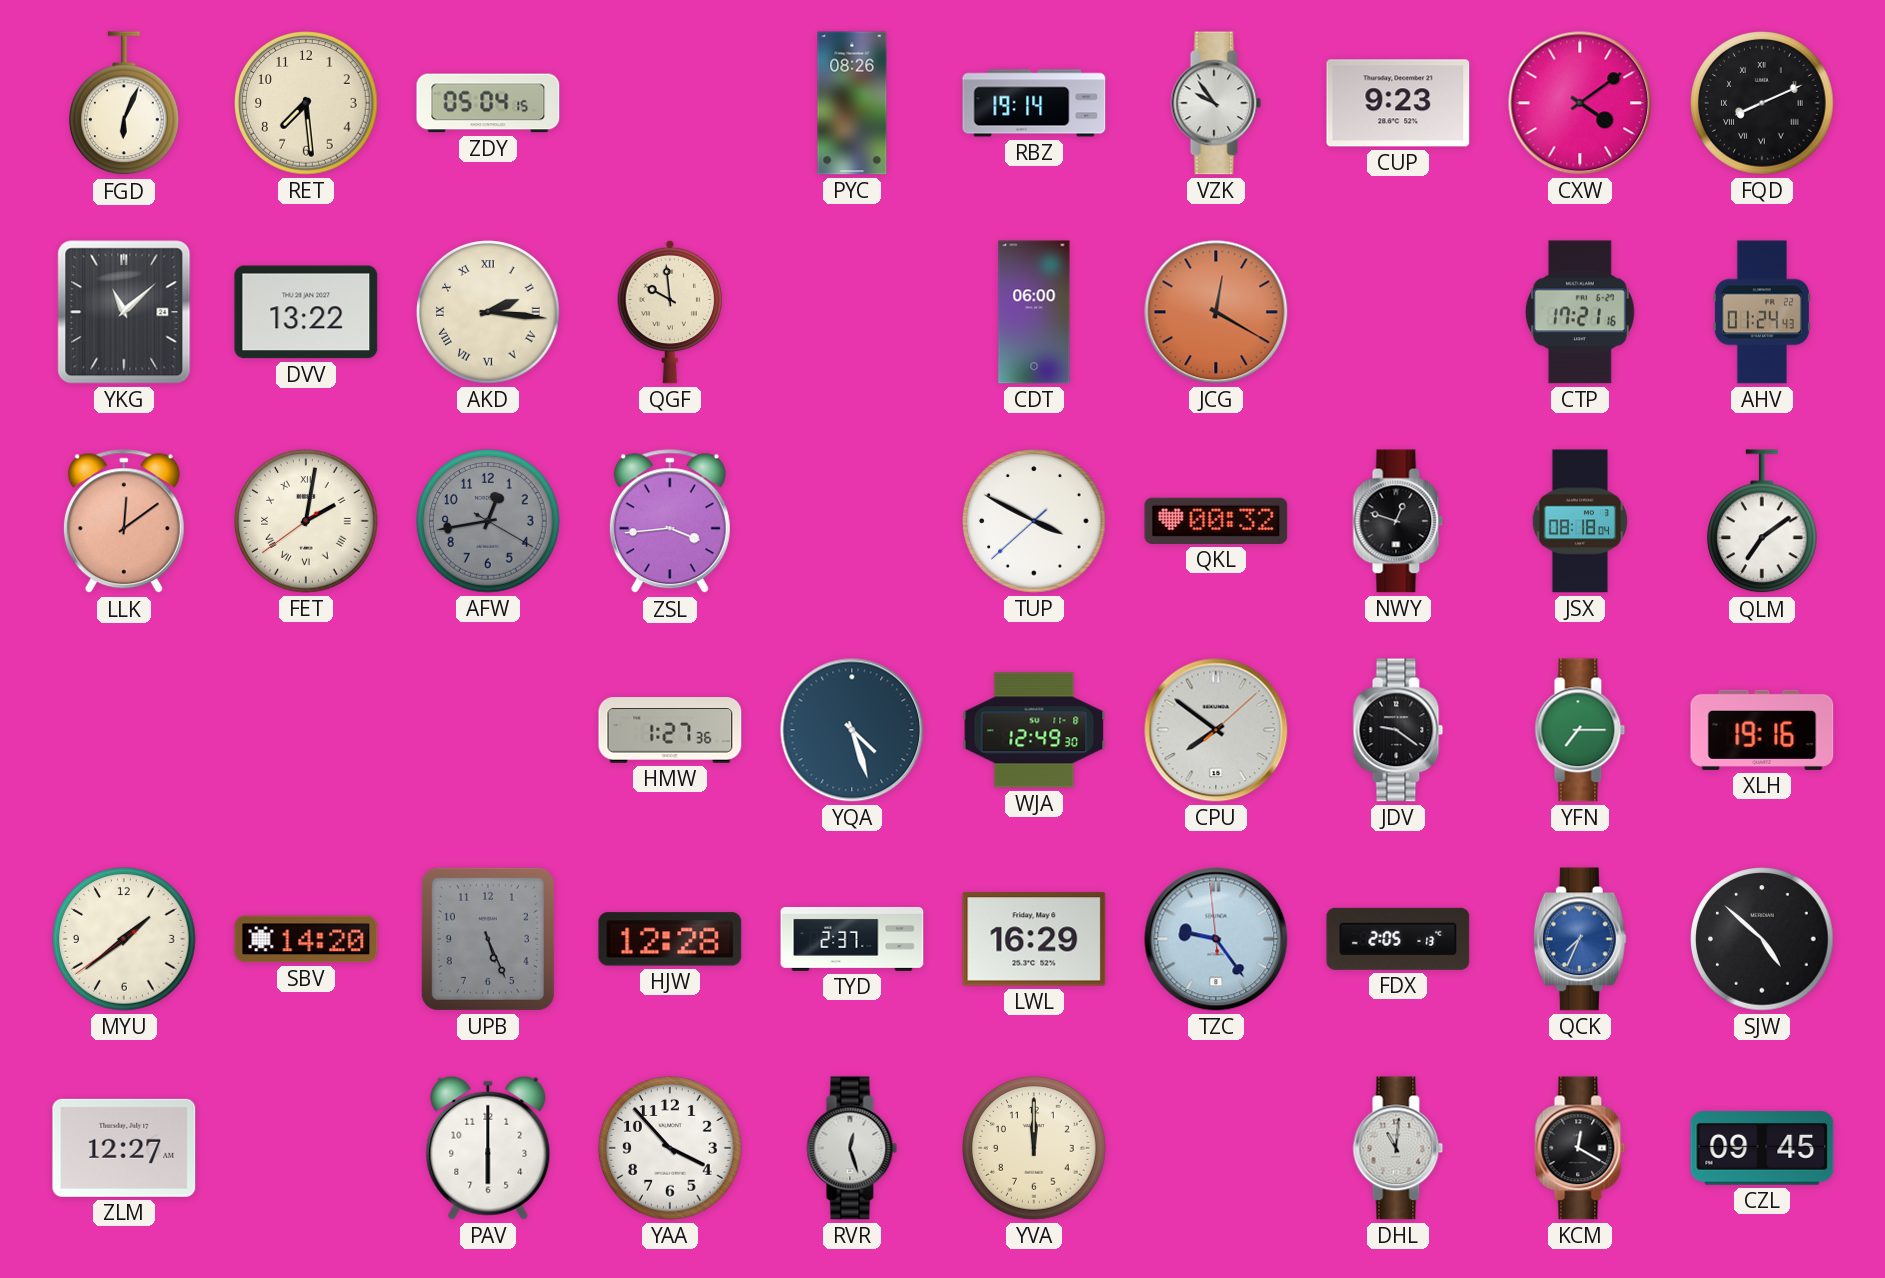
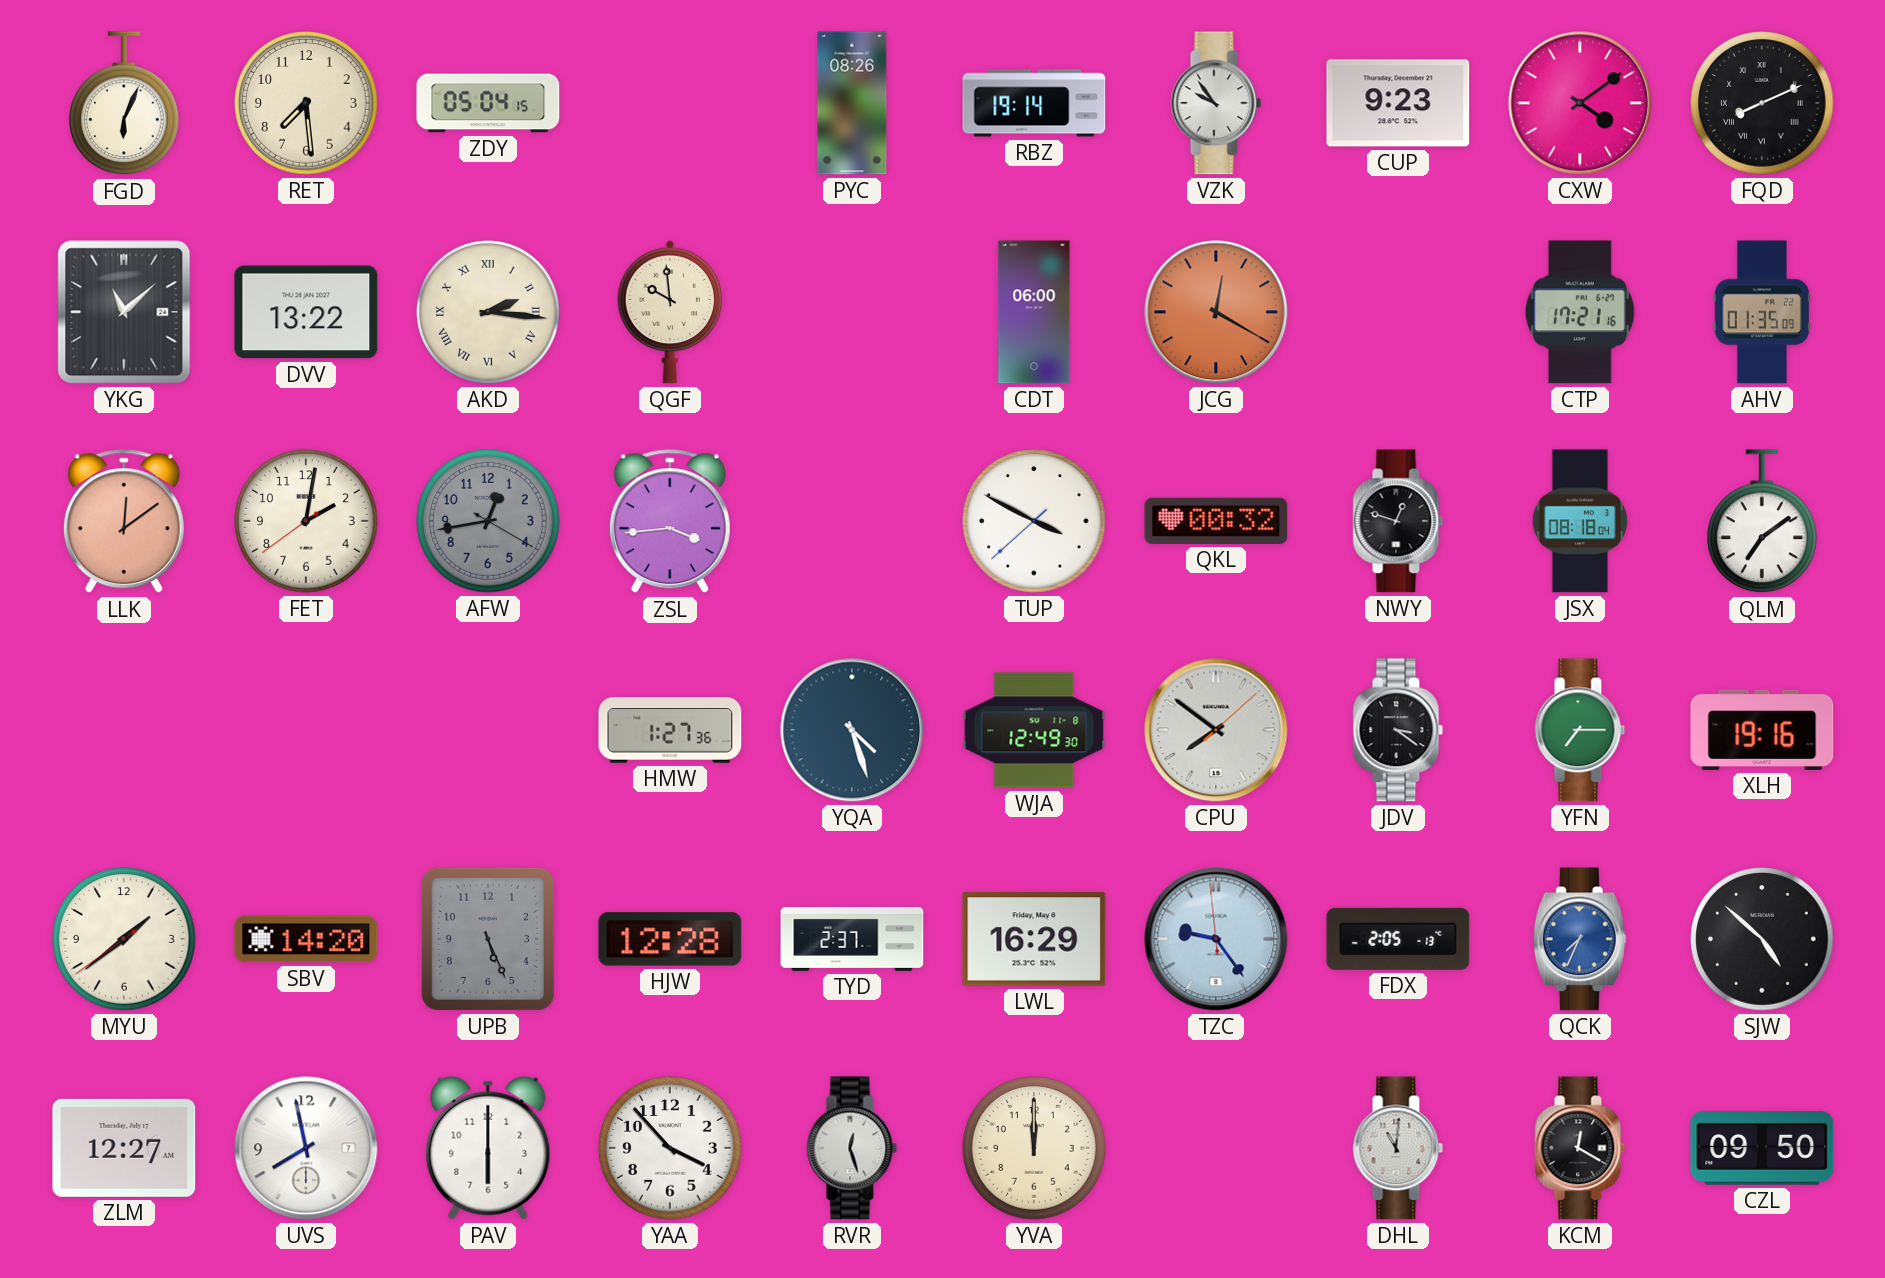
AHV: 01:24 -> 01:35 (1762, 312)
FET numerals: Roman -> Arabic (306, 521)
JDV: 9:21 -> 3:21 (1398, 730)
UVS: none -> 7:58 (306, 1148)
CZL: 09:45 -> 09:50 (1762, 1148)
